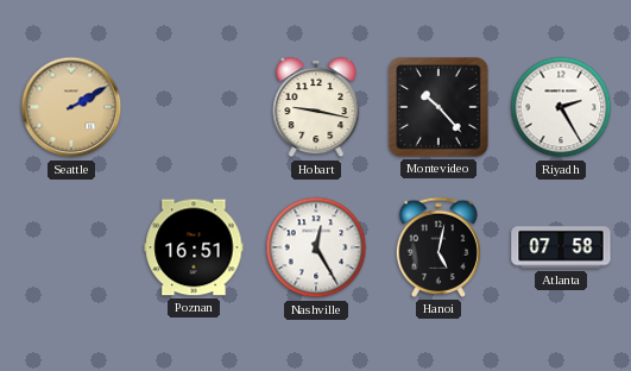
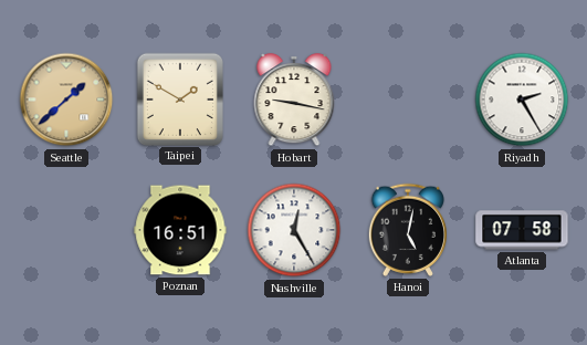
Seattle: 2:10 -> 1:38 (66, 100)
Taipei: none -> 1:50 (179, 98)
Montevideo: 10:23 -> none (438, 107)
